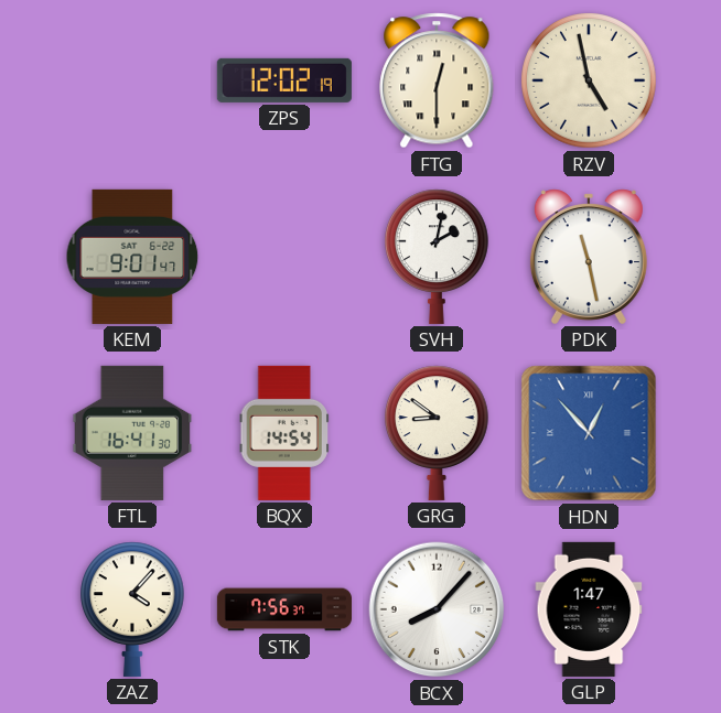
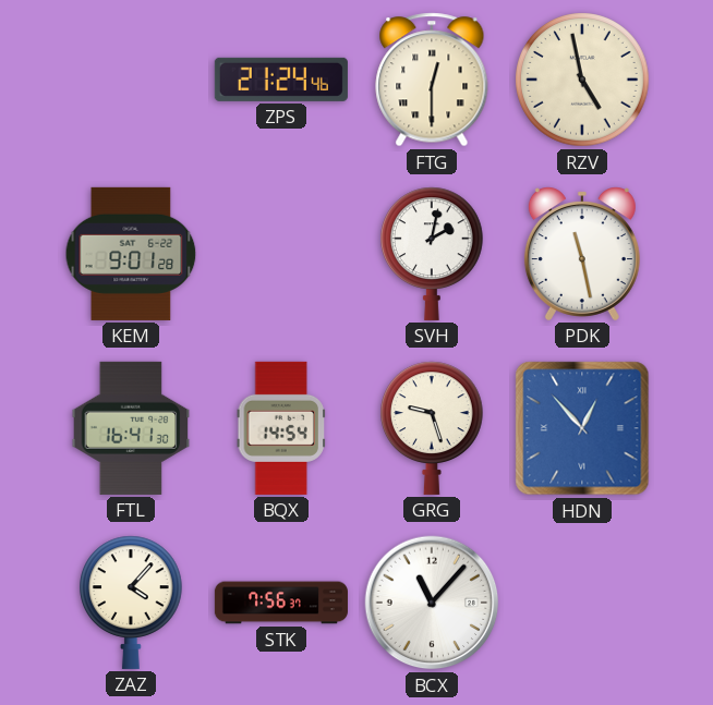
ZPS: 12:02 -> 21:24 (281, 80)
KEM: 9:01:47 -> 9:01:28 (131, 254)
GRG: 8:51 -> 9:27 (433, 428)
BCX: 8:07 -> 11:07 (432, 603)
GLP: 1:47 -> none (589, 609)
